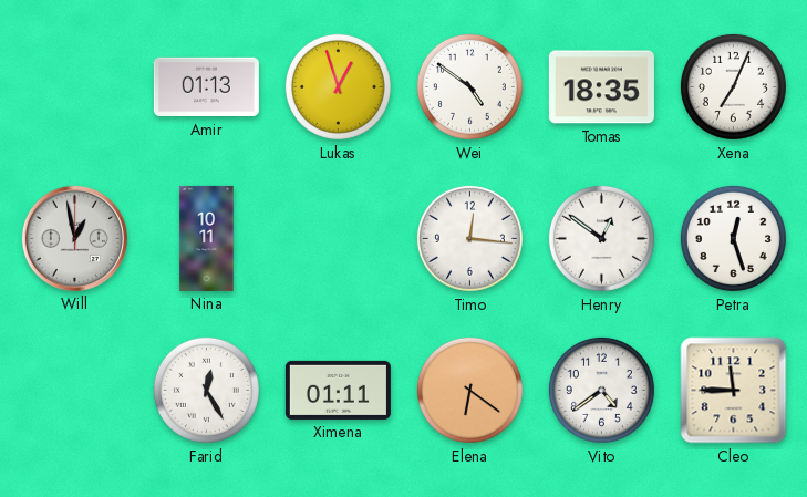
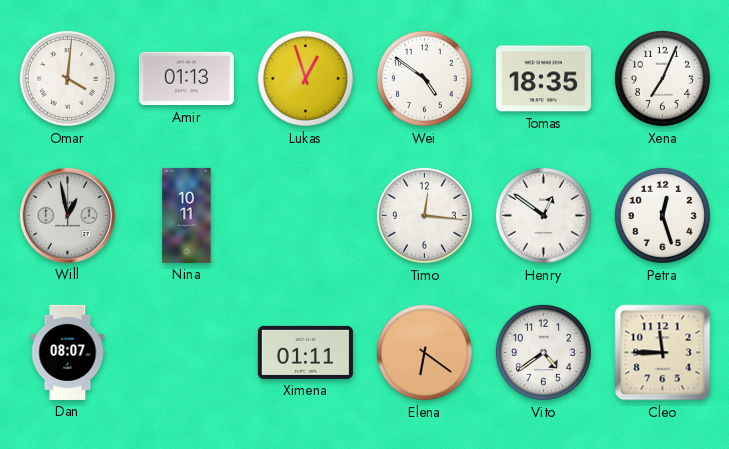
Omar: none -> 4:01 (67, 78)
Dan: none -> 08:07 (68, 352)
Farid: 12:25 -> none (206, 390)
